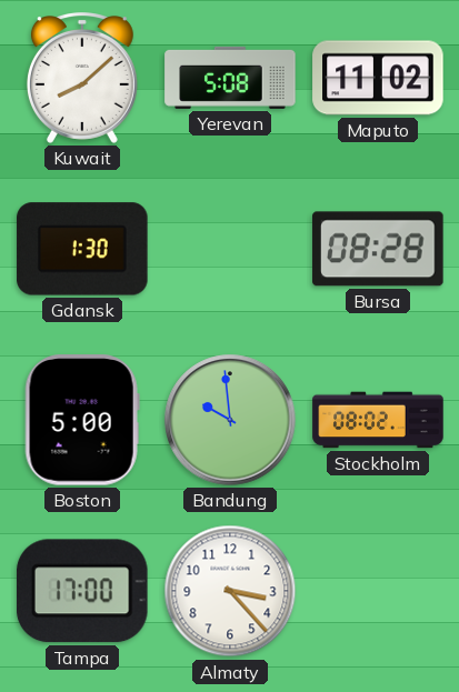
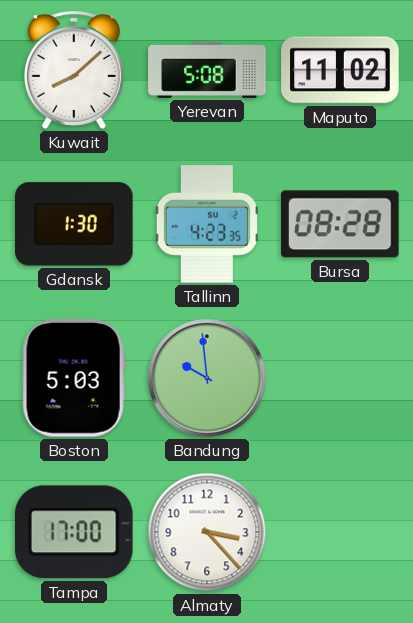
Tallinn: none -> 4:23 (207, 224)
Boston: 5:00 -> 5:03 (74, 378)
Stockholm: 08:02 -> none (378, 420)
